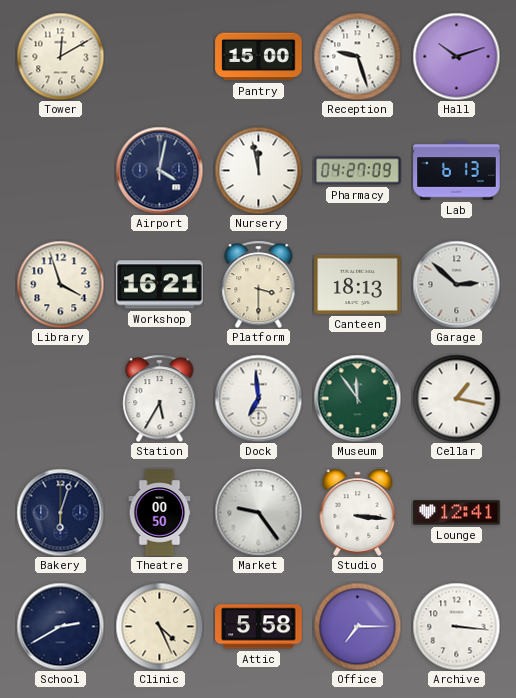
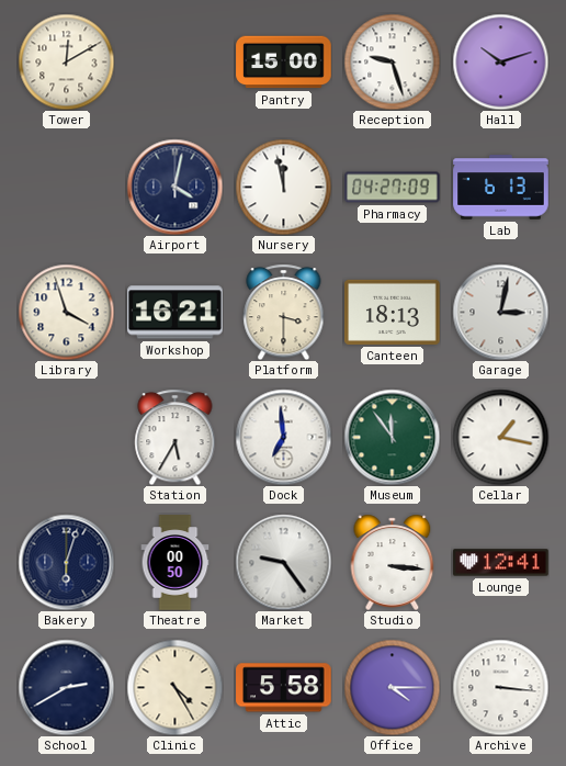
Garage: 2:52 -> 3:02 (500, 312)
Clinic: 4:26 -> 4:25 (174, 687)
Office: 7:15 -> 4:15 (392, 687)
